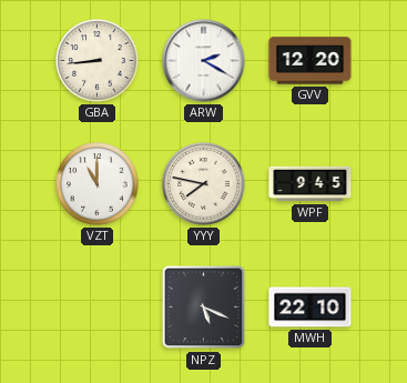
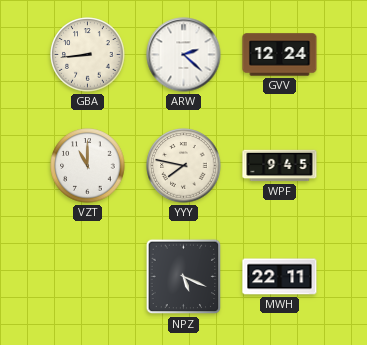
ARW: 2:20 -> 2:22 (184, 55)
GVV: 12:20 -> 12:24 (280, 55)
MWH: 22:10 -> 22:11 (280, 277)
